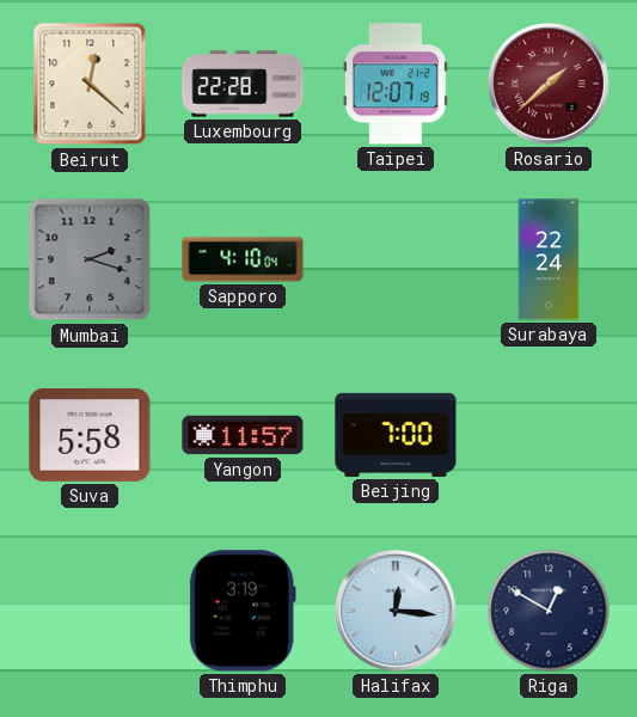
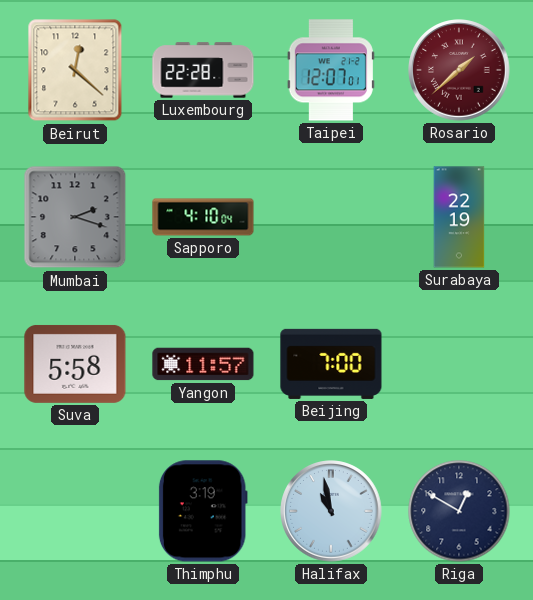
Taipei: 12:07:19 -> 12:07:01 (331, 70)
Surabaya: 22:24 -> 22:19 (459, 217)
Halifax: 12:16 -> 10:58 (331, 511)
